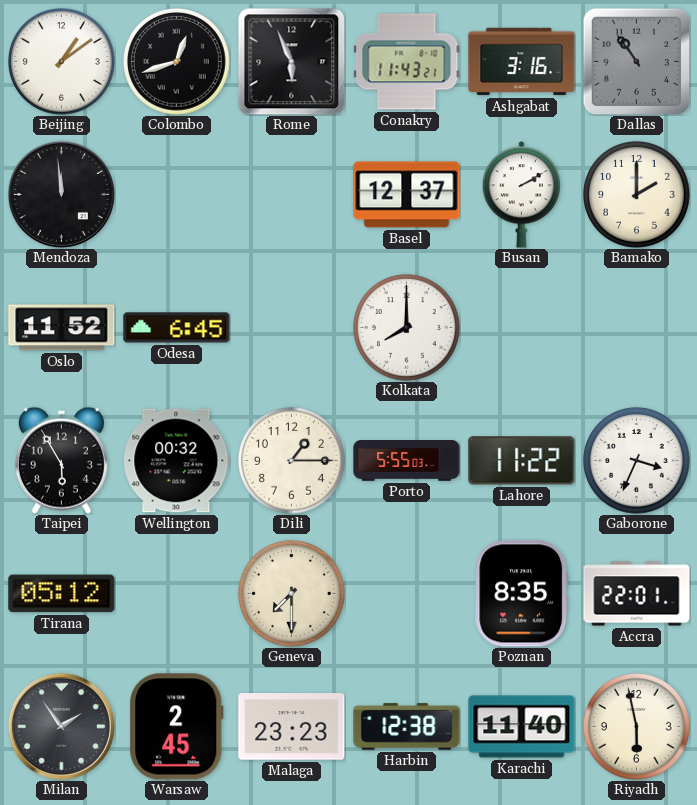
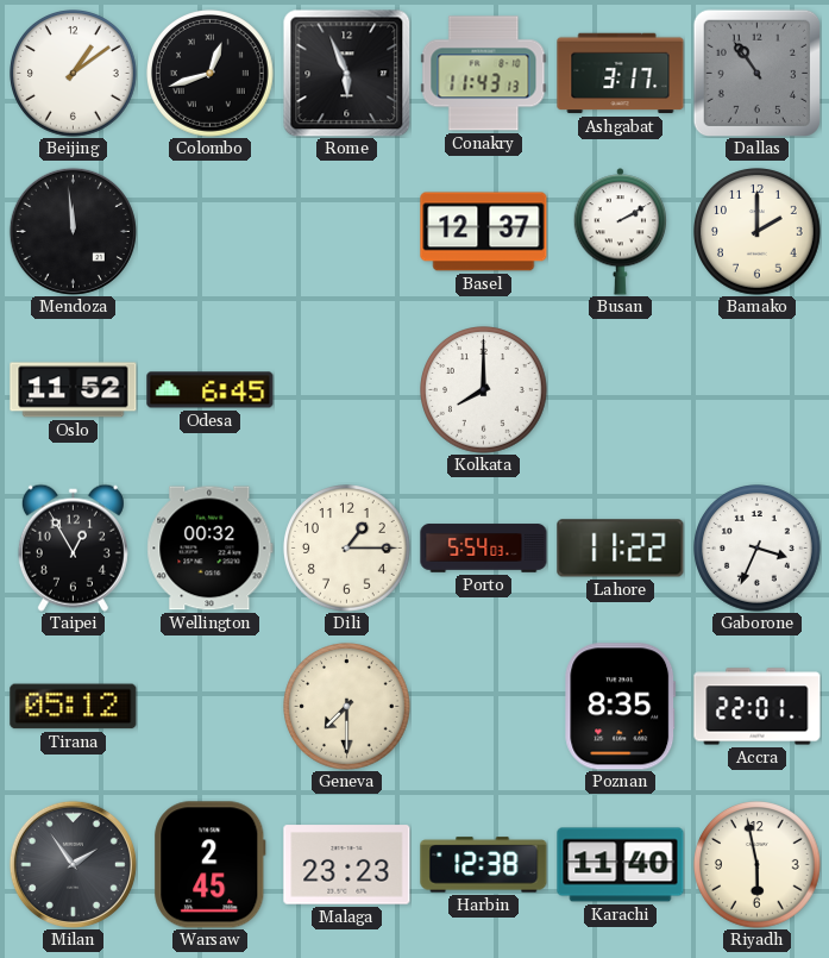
Conakry: 11:43:21 -> 11:43:13 (484, 74)
Ashgabat: 3:16 -> 3:17 (621, 74)
Taipei: 5:55 -> 12:55 (73, 547)
Porto: 5:55 -> 5:54 (484, 549)
